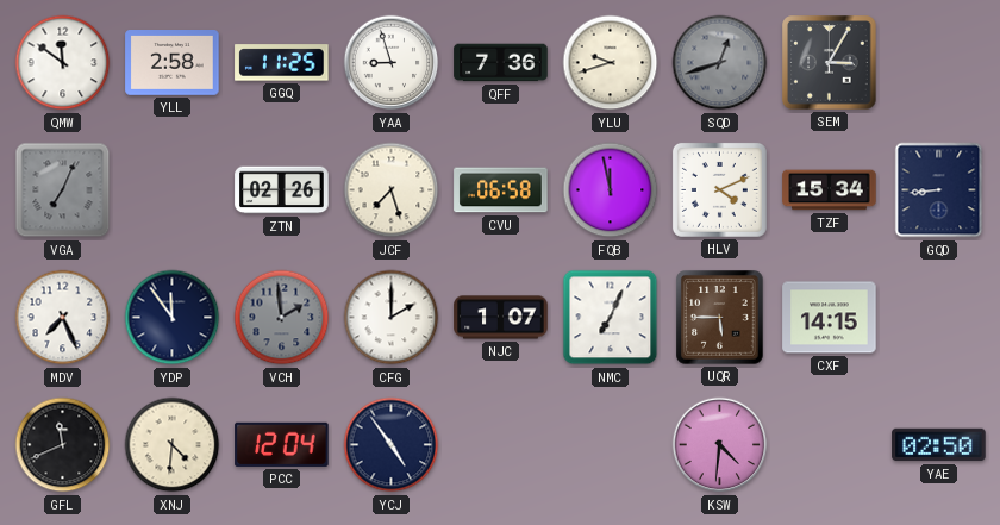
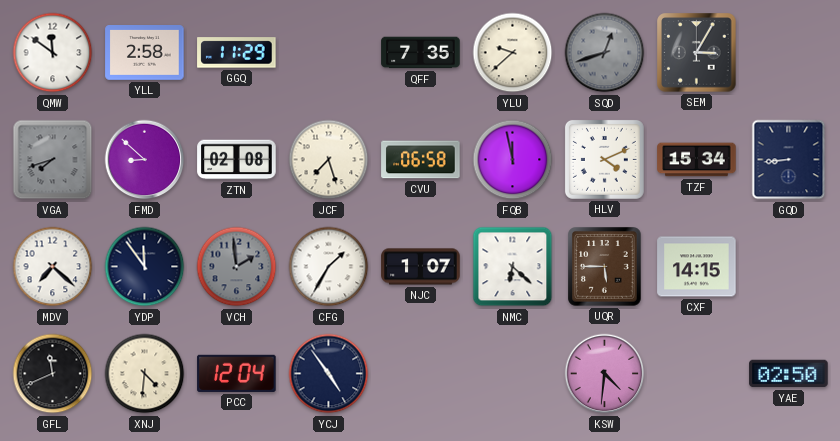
GGQ: 11:25 -> 11:29 (237, 53)
YAA: 8:57 -> none (392, 63)
QFF: 7:36 -> 7:35 (421, 53)
YLU: 9:42 -> 9:38 (513, 53)
VGA: 7:04 -> 7:42 (53, 160)
FMD: none -> 8:52 (145, 160)
ZTN: 02:26 -> 02:08 (237, 160)
MDV: 7:26 -> 7:22 (53, 267)
CFG: 2:00 -> 1:35 (329, 267)
NMC: 7:04 -> 6:22 (513, 267)
